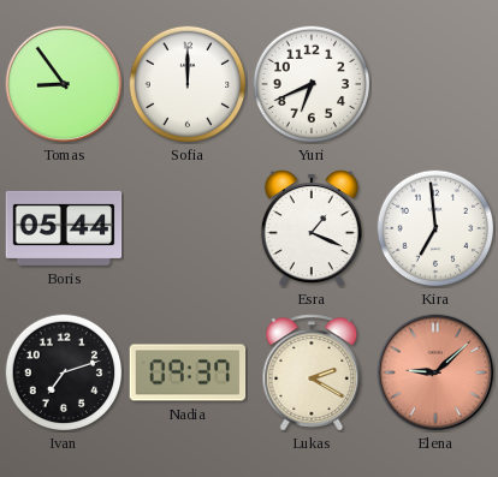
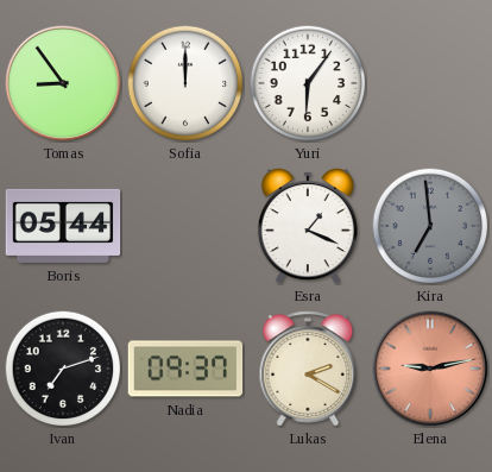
Yuri: 6:41 -> 6:06 (308, 83)
Kira dial: white -> grey (430, 226)
Elena: 9:08 -> 9:13 (430, 369)
